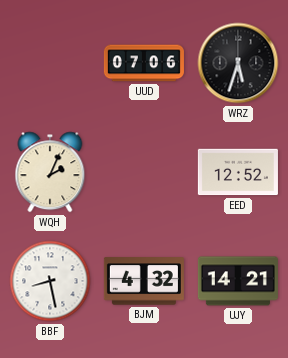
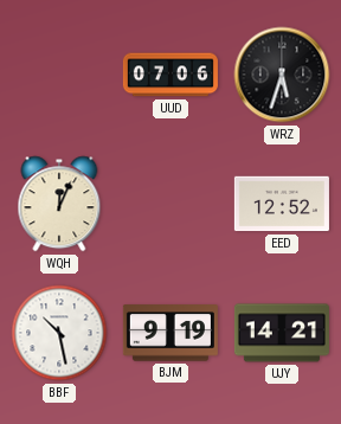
WQH: 2:04 -> 12:04 (59, 204)
BBF: 8:28 -> 10:28 (59, 333)
BJM: 4:32 -> 9:19 (170, 333)
